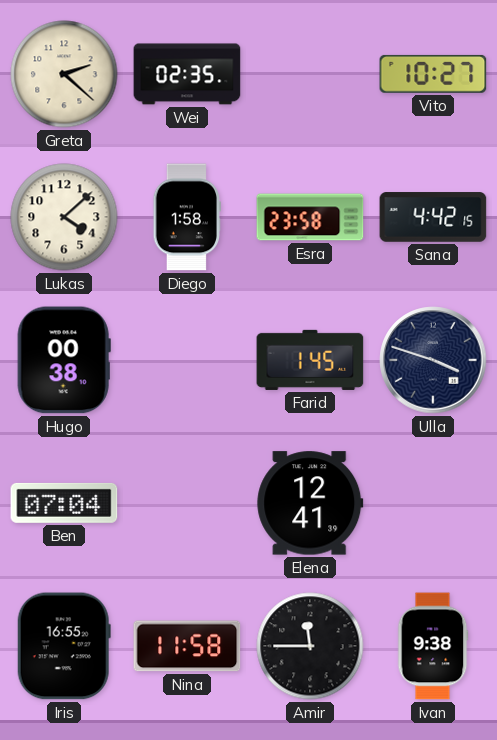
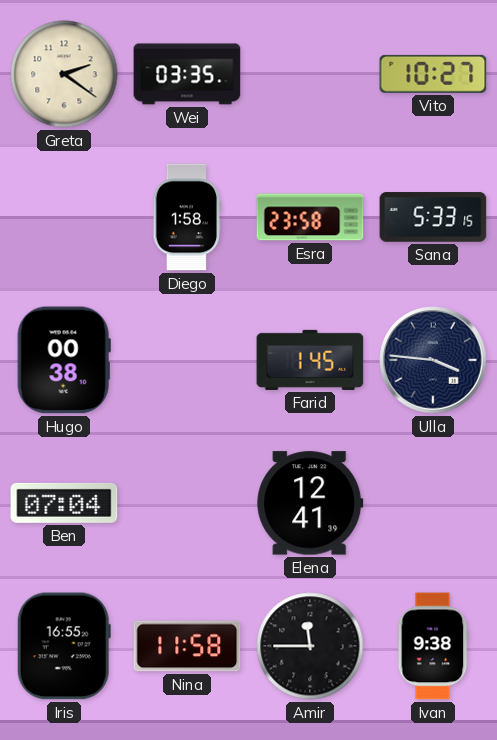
Greta: 2:22 -> 2:21 (64, 74)
Wei: 02:35 -> 03:35 (187, 74)
Lukas: 4:08 -> none (64, 217)
Sana: 4:42 -> 5:33 (433, 217)
Ulla: 3:48 -> 3:46 (433, 360)
